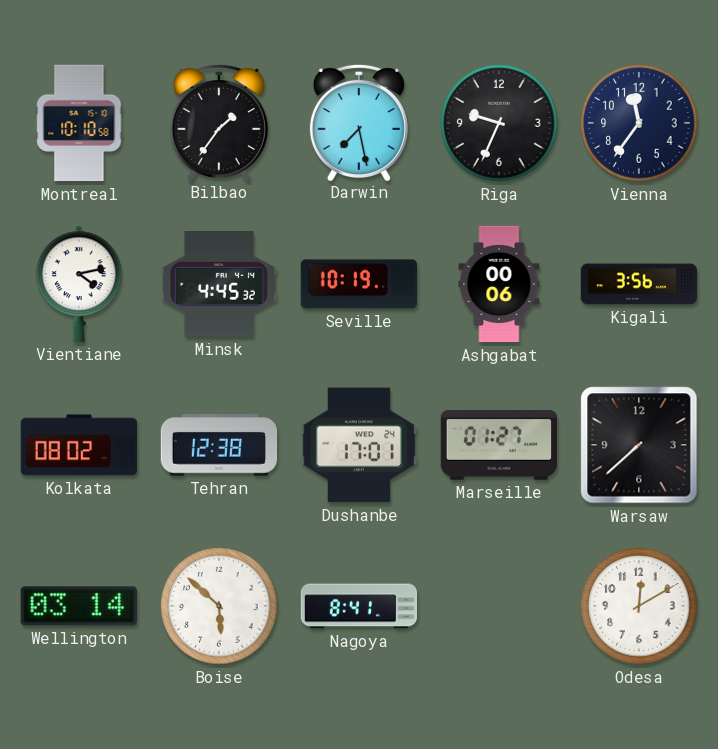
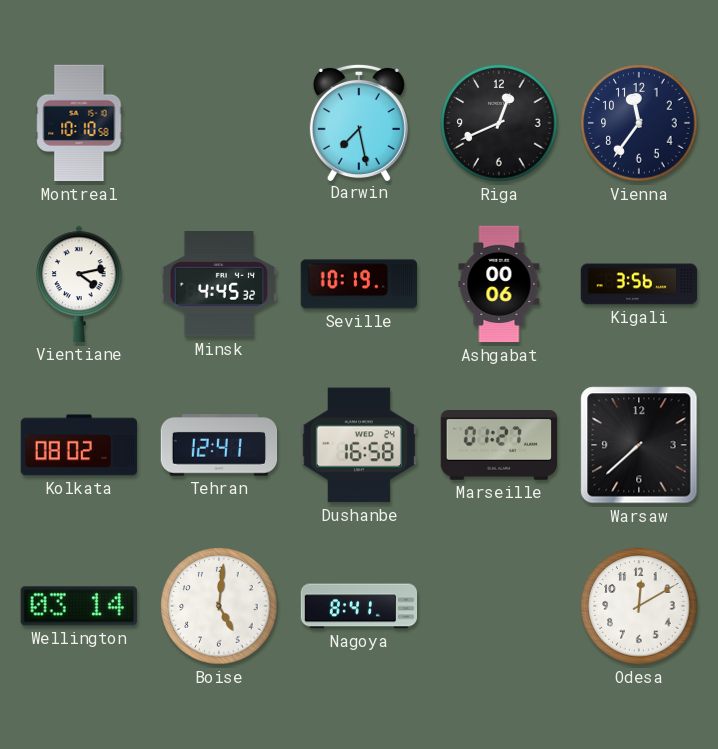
Bilbao: 1:36 -> none (219, 122)
Riga: 9:34 -> 12:41 (499, 123)
Tehran: 12:38 -> 12:41 (219, 445)
Dushanbe: 17:01 -> 16:58 (358, 445)
Boise: 5:52 -> 5:01 (219, 606)
